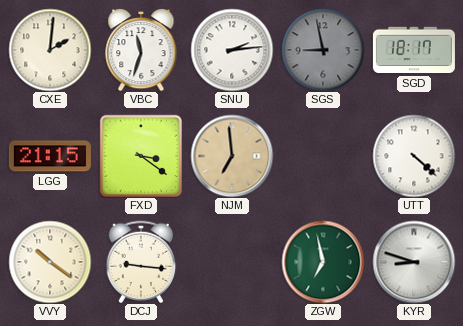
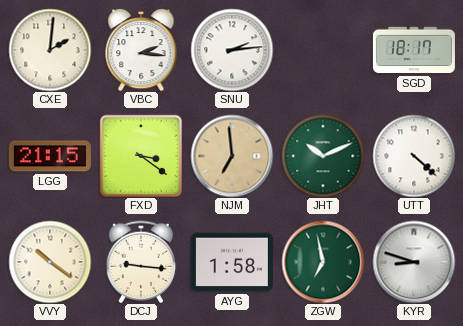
VBC: 11:33 -> 2:16 (141, 50)
SGS: 8:58 -> none (323, 50)
JHT: none -> 10:11 (323, 156)
AYG: none -> 1:58 (232, 262)
